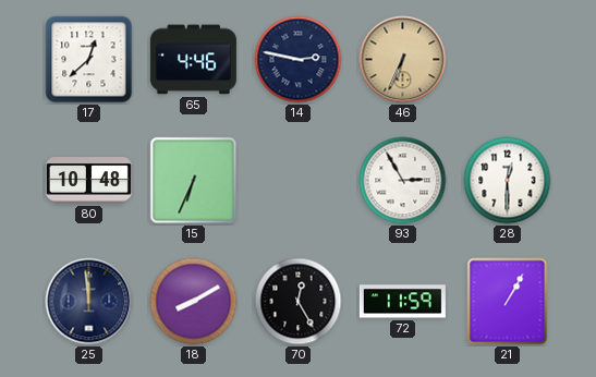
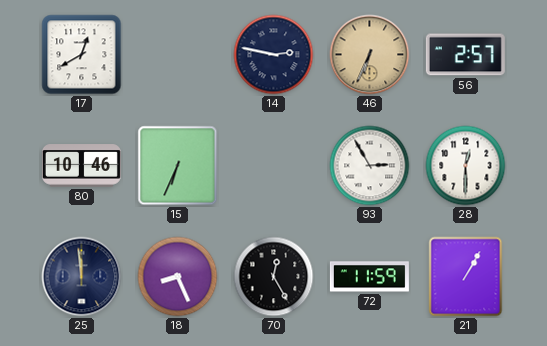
17: 12:38 -> 12:40 (82, 55)
65: 4:46 -> none (193, 60)
56: none -> 2:57 (465, 55)
80: 10:48 -> 10:46 (81, 166)
18: 8:10 -> 8:26 (178, 277)
